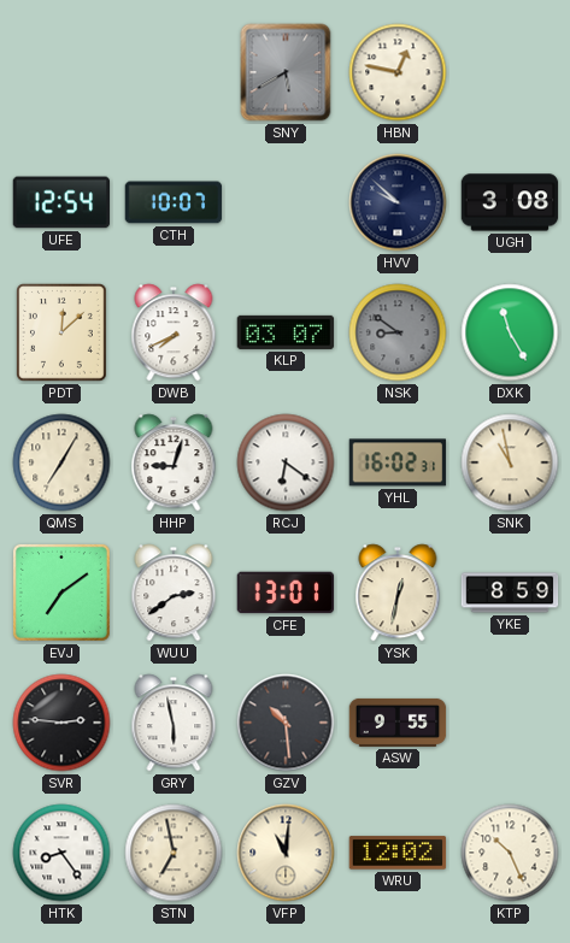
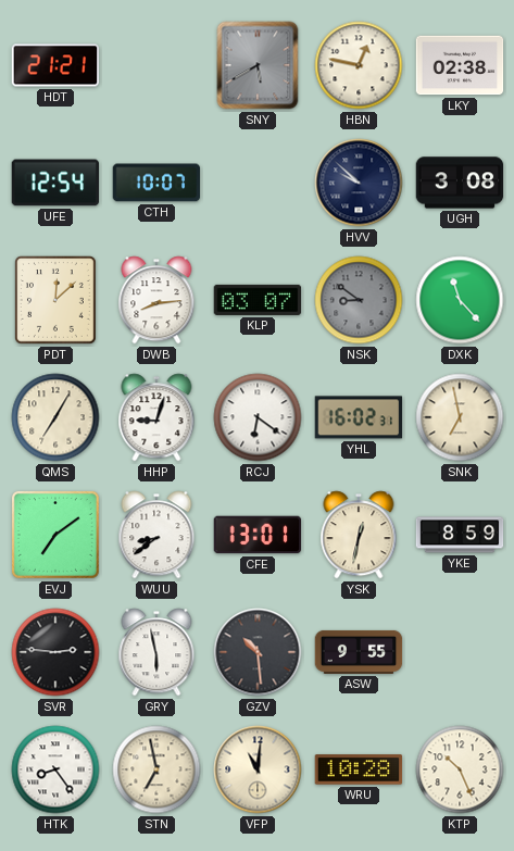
HDT: none -> 21:21 (55, 65)
LKY: none -> 02:38 (460, 65)
DWB: 7:41 -> 8:14 (156, 300)
DXK: 11:25 -> 11:23 (460, 300)
SNK: 10:58 -> 6:58 (460, 417)
WUU: 2:39 -> 8:39 (156, 535)
WRU: 12:02 -> 10:28 (359, 769)
